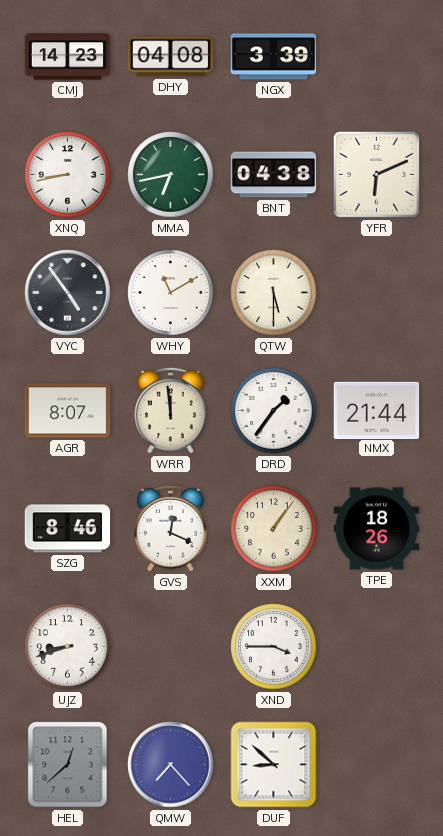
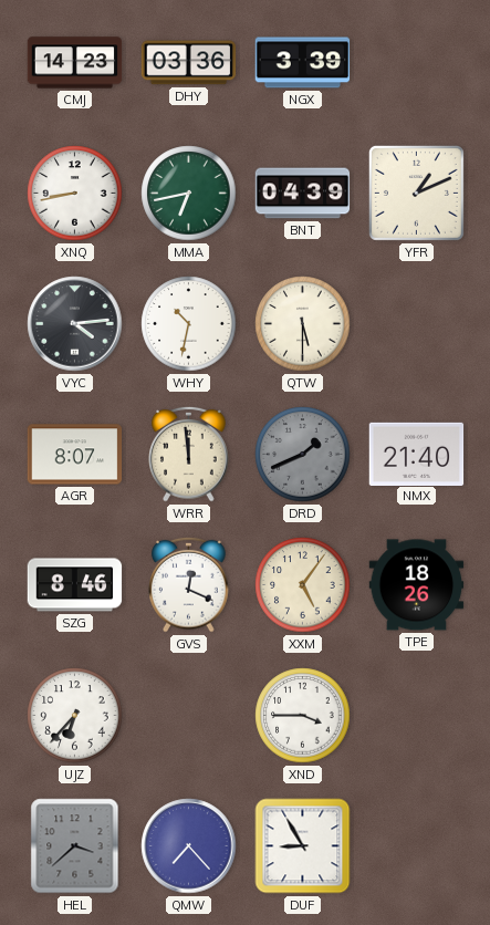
DHY: 04:08 -> 03:36 (189, 63)
BNT: 04:38 -> 04:39 (303, 194)
YFR: 6:11 -> 1:11 (416, 193)
VYC: 4:54 -> 4:14 (75, 324)
WHY: 11:10 -> 10:32 (189, 324)
DRD: 1:36 -> 1:41 (303, 455)
DRD dial: white -> grey (303, 455)
NMX: 21:44 -> 21:40 (417, 454)
XXM: 1:06 -> 5:06 (303, 585)
UJZ: 8:42 -> 6:37 (75, 716)
HEL: 12:38 -> 3:38 (75, 846)
DUF: 8:52 -> 8:55 (303, 846)
